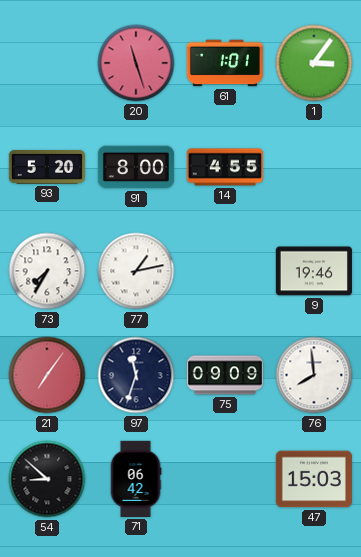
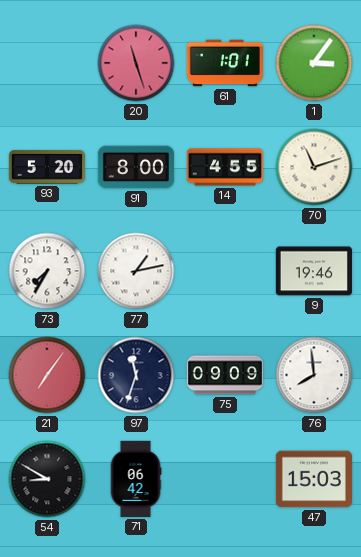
70: none -> 11:12 (314, 167)
54: 8:52 -> 8:50 (47, 479)
